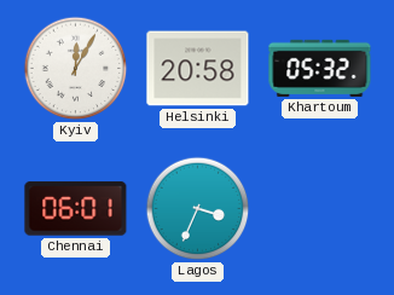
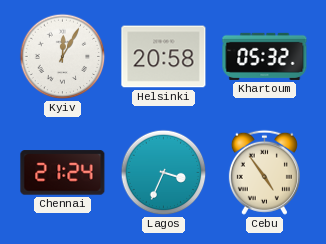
Chennai: 06:01 -> 21:24 (63, 173)
Cebu: none -> 4:54 (264, 172)
